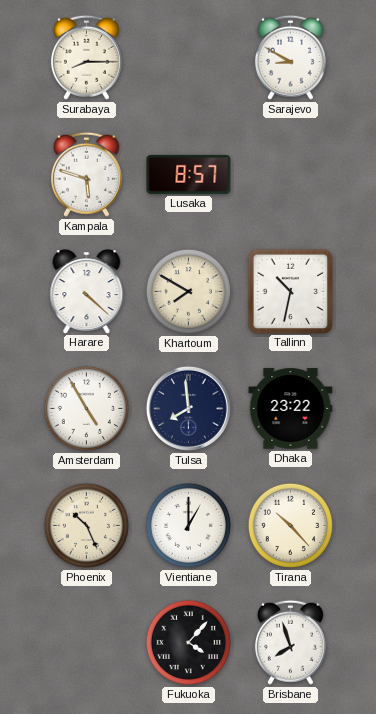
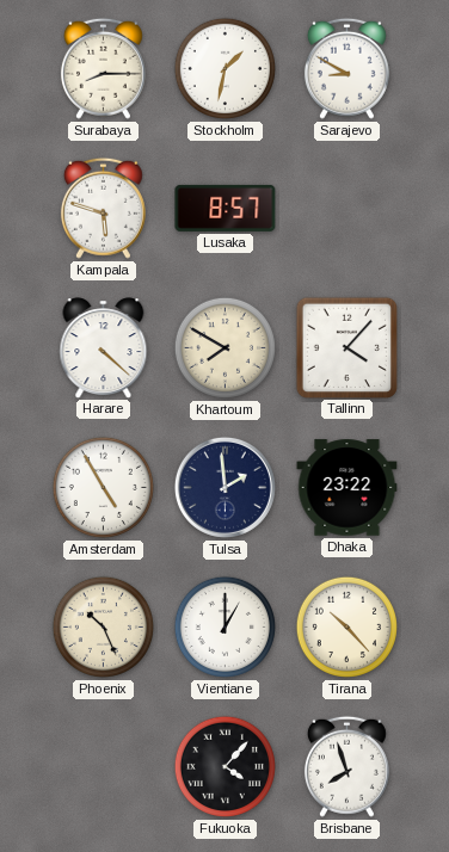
Stockholm: none -> 1:32 (224, 68)
Tallinn: 10:32 -> 4:07 (346, 347)
Tulsa: 7:59 -> 1:59 (224, 487)
